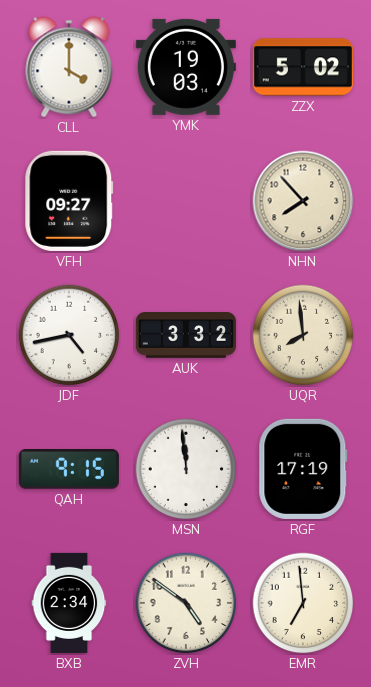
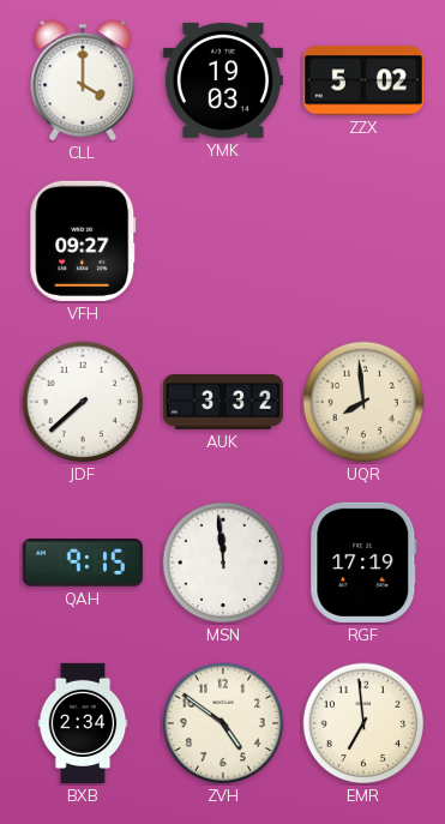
NHN: 7:53 -> none (303, 201)
JDF: 4:43 -> 7:38 (83, 402)
